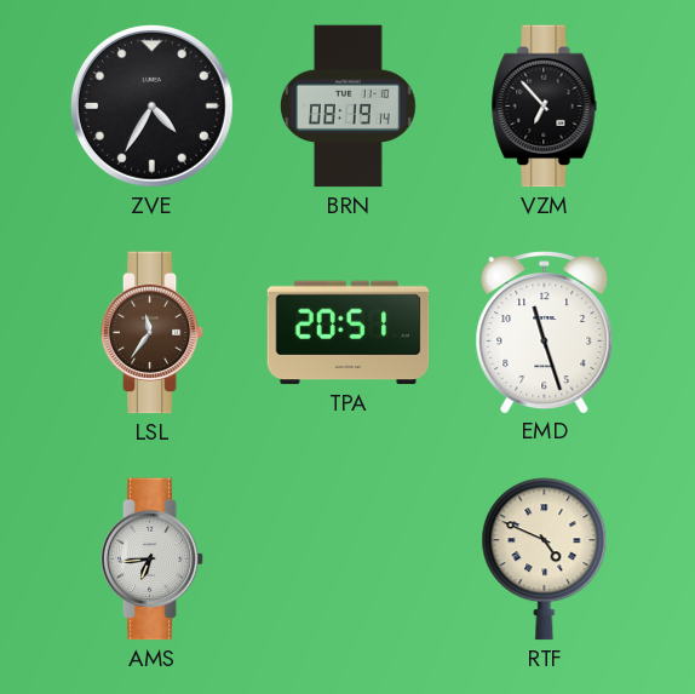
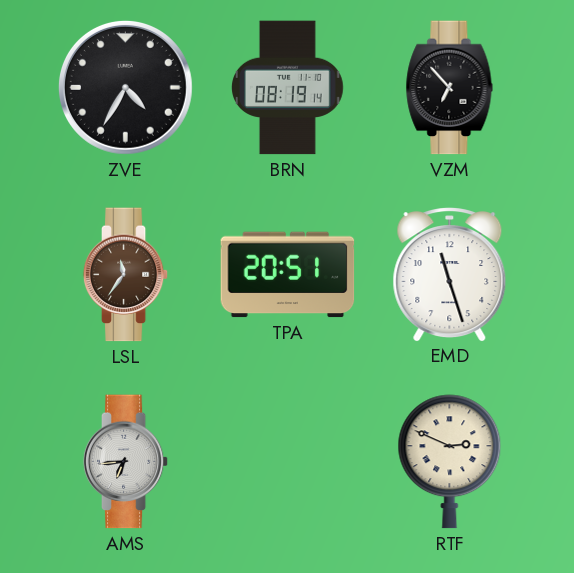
RTF: 4:49 -> 2:49 (450, 462)
